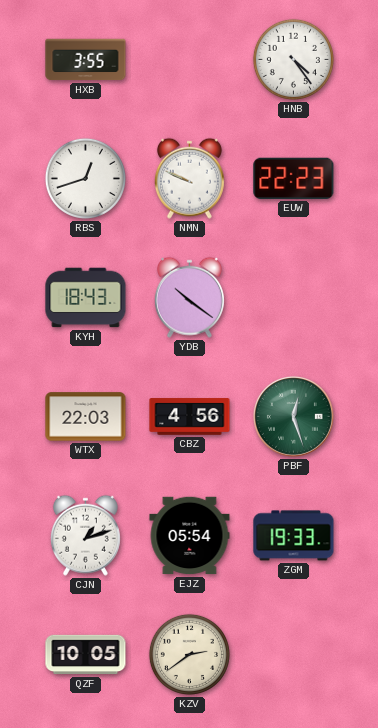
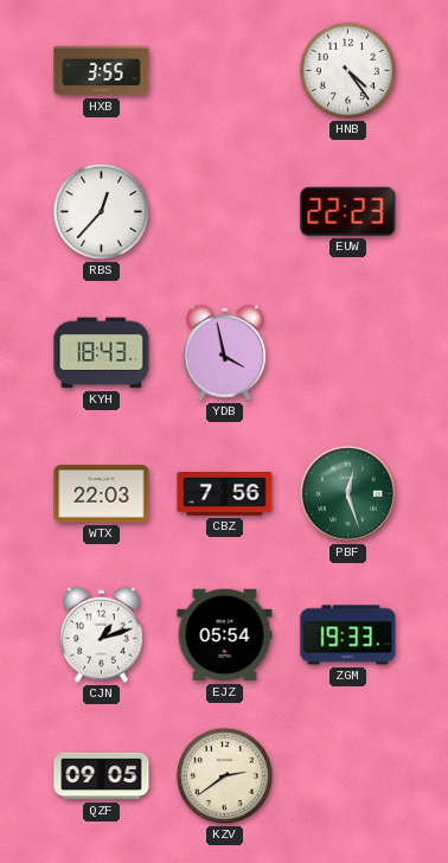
RBS: 12:42 -> 12:37 (101, 211)
NMN: 9:49 -> none (189, 178)
YDB: 10:21 -> 3:58 (224, 352)
CBZ: 4:56 -> 7:56 (225, 494)
QZF: 10:05 -> 09:05 (102, 776)
